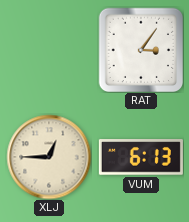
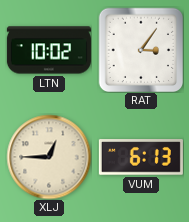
LTN: none -> 10:02 (49, 50)
